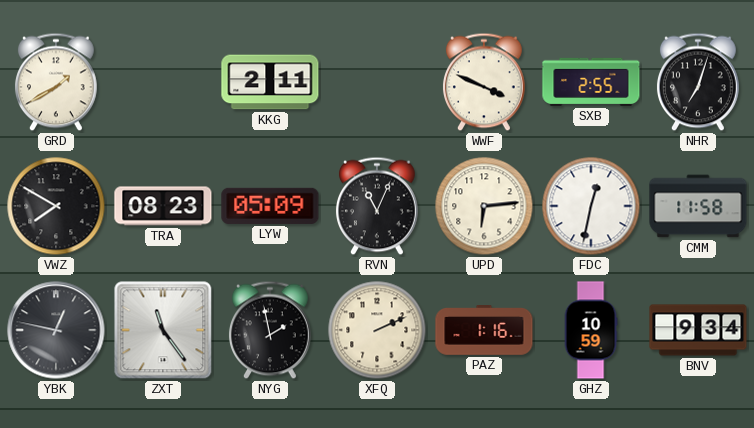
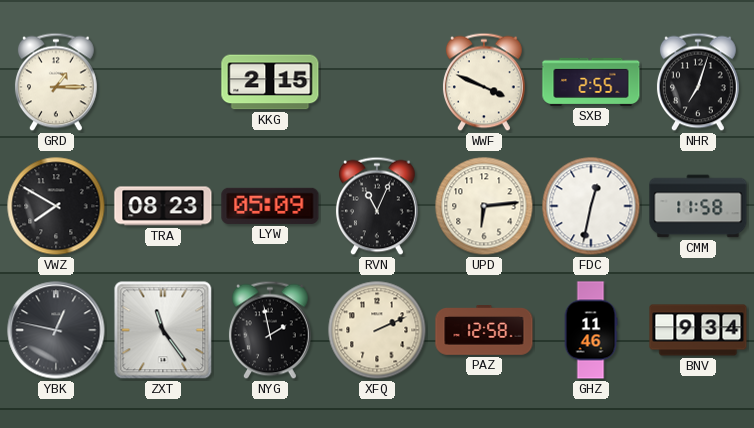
GRD: 1:40 -> 1:15 (56, 82)
KKG: 2:11 -> 2:15 (270, 82)
PAZ: 1:16 -> 12:58 (484, 330)
GHZ: 10:59 -> 11:46 (591, 330)
